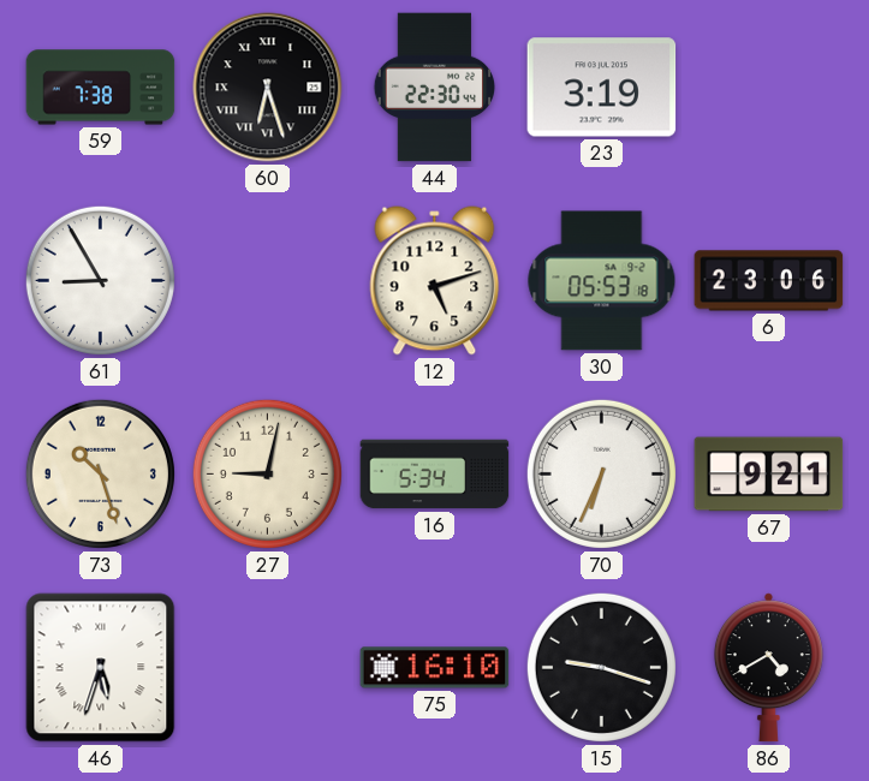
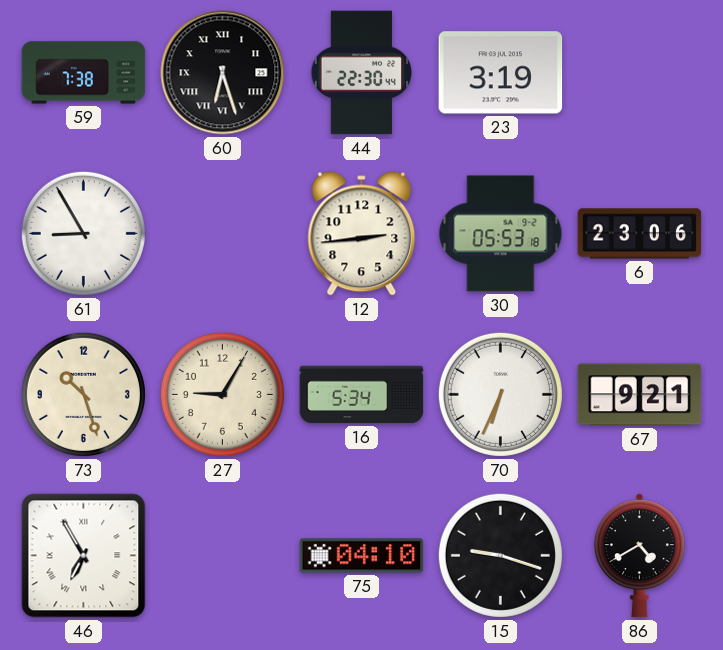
12: 5:12 -> 2:44 (362, 234)
27: 9:02 -> 9:05 (222, 394)
46: 5:33 -> 6:55 (84, 556)
75: 16:10 -> 04:10 (362, 556)
